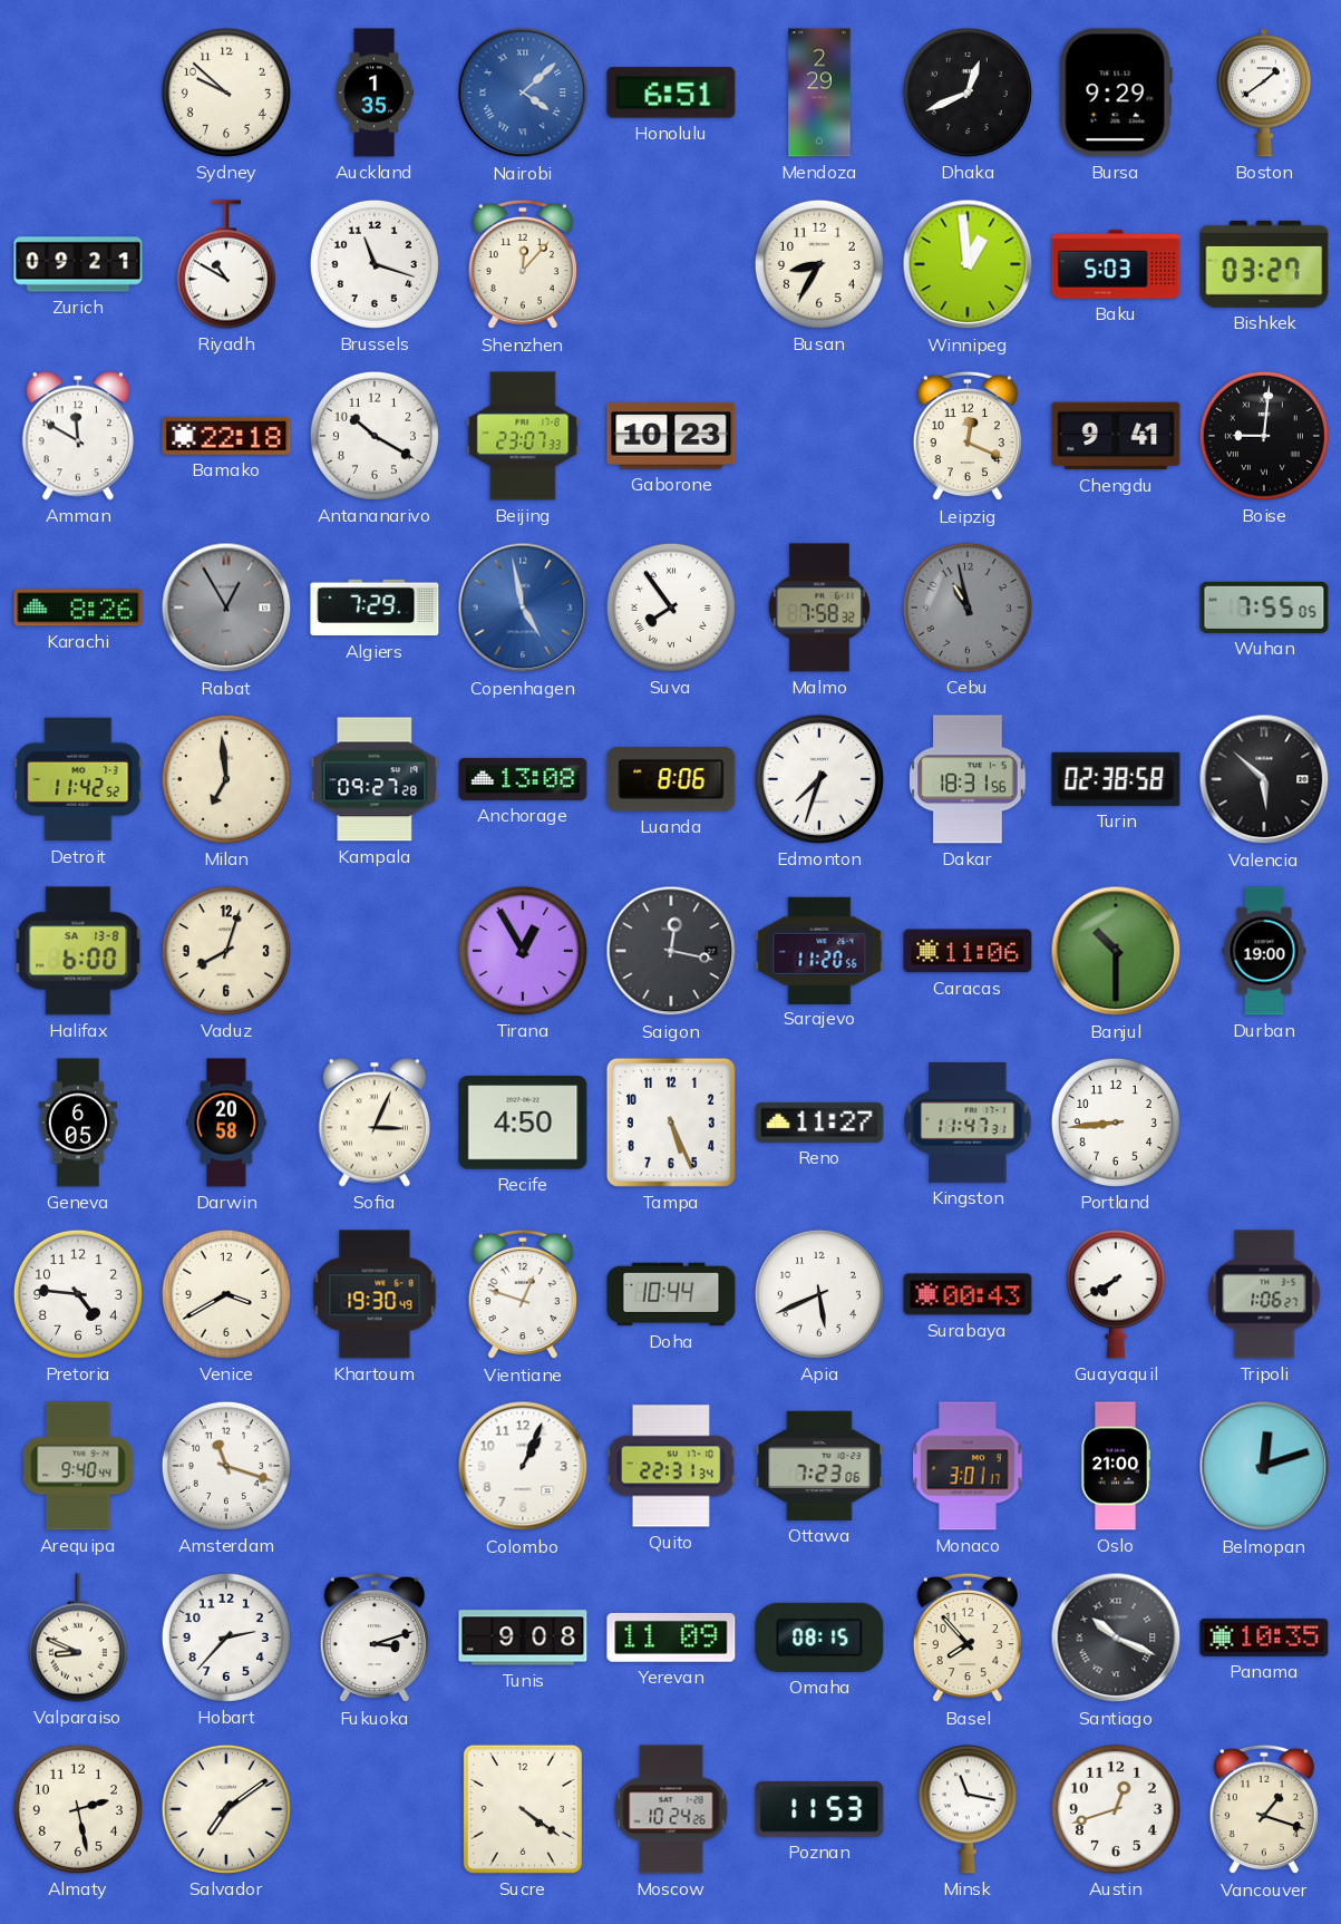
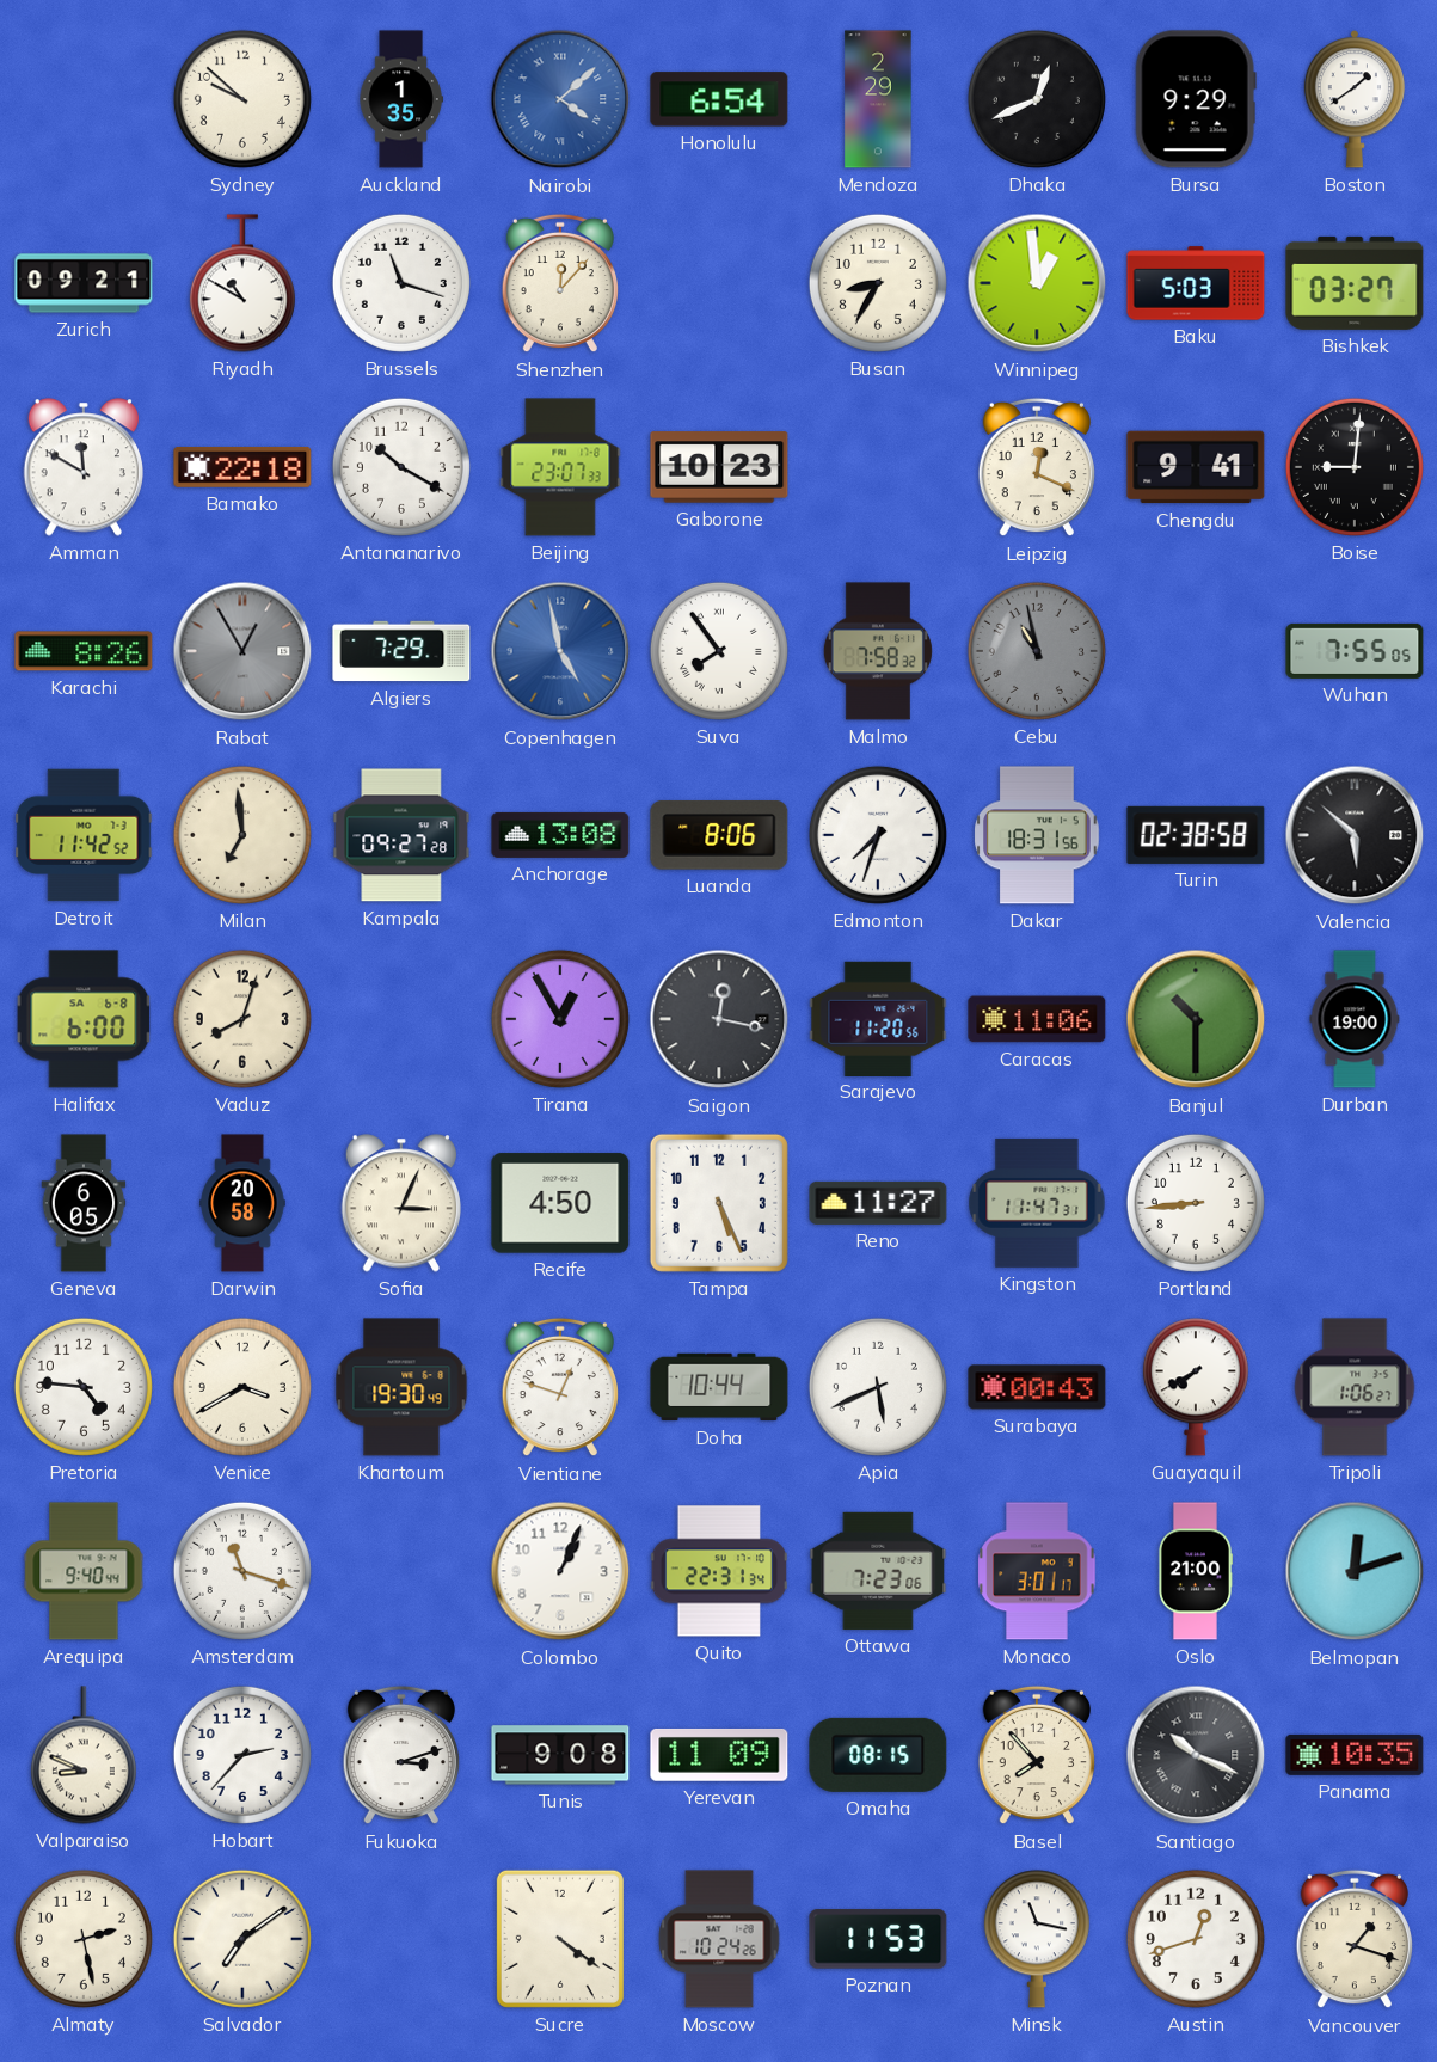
Honolulu: 6:51 -> 6:54 (719, 99)
Halifax date: SA 13-8 -> SA 6-8 (84, 1019)
